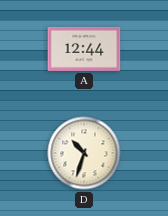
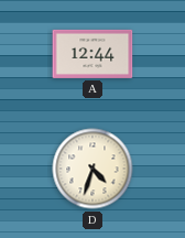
D: 10:33 -> 4:33 (92, 169)
